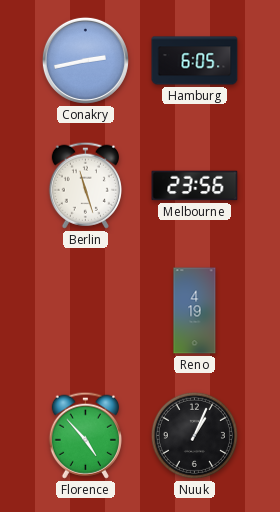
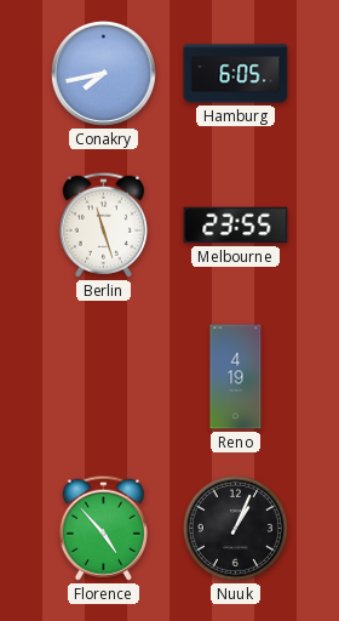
Conakry: 2:43 -> 7:43 (103, 73)
Melbourne: 23:56 -> 23:55 (236, 226)
